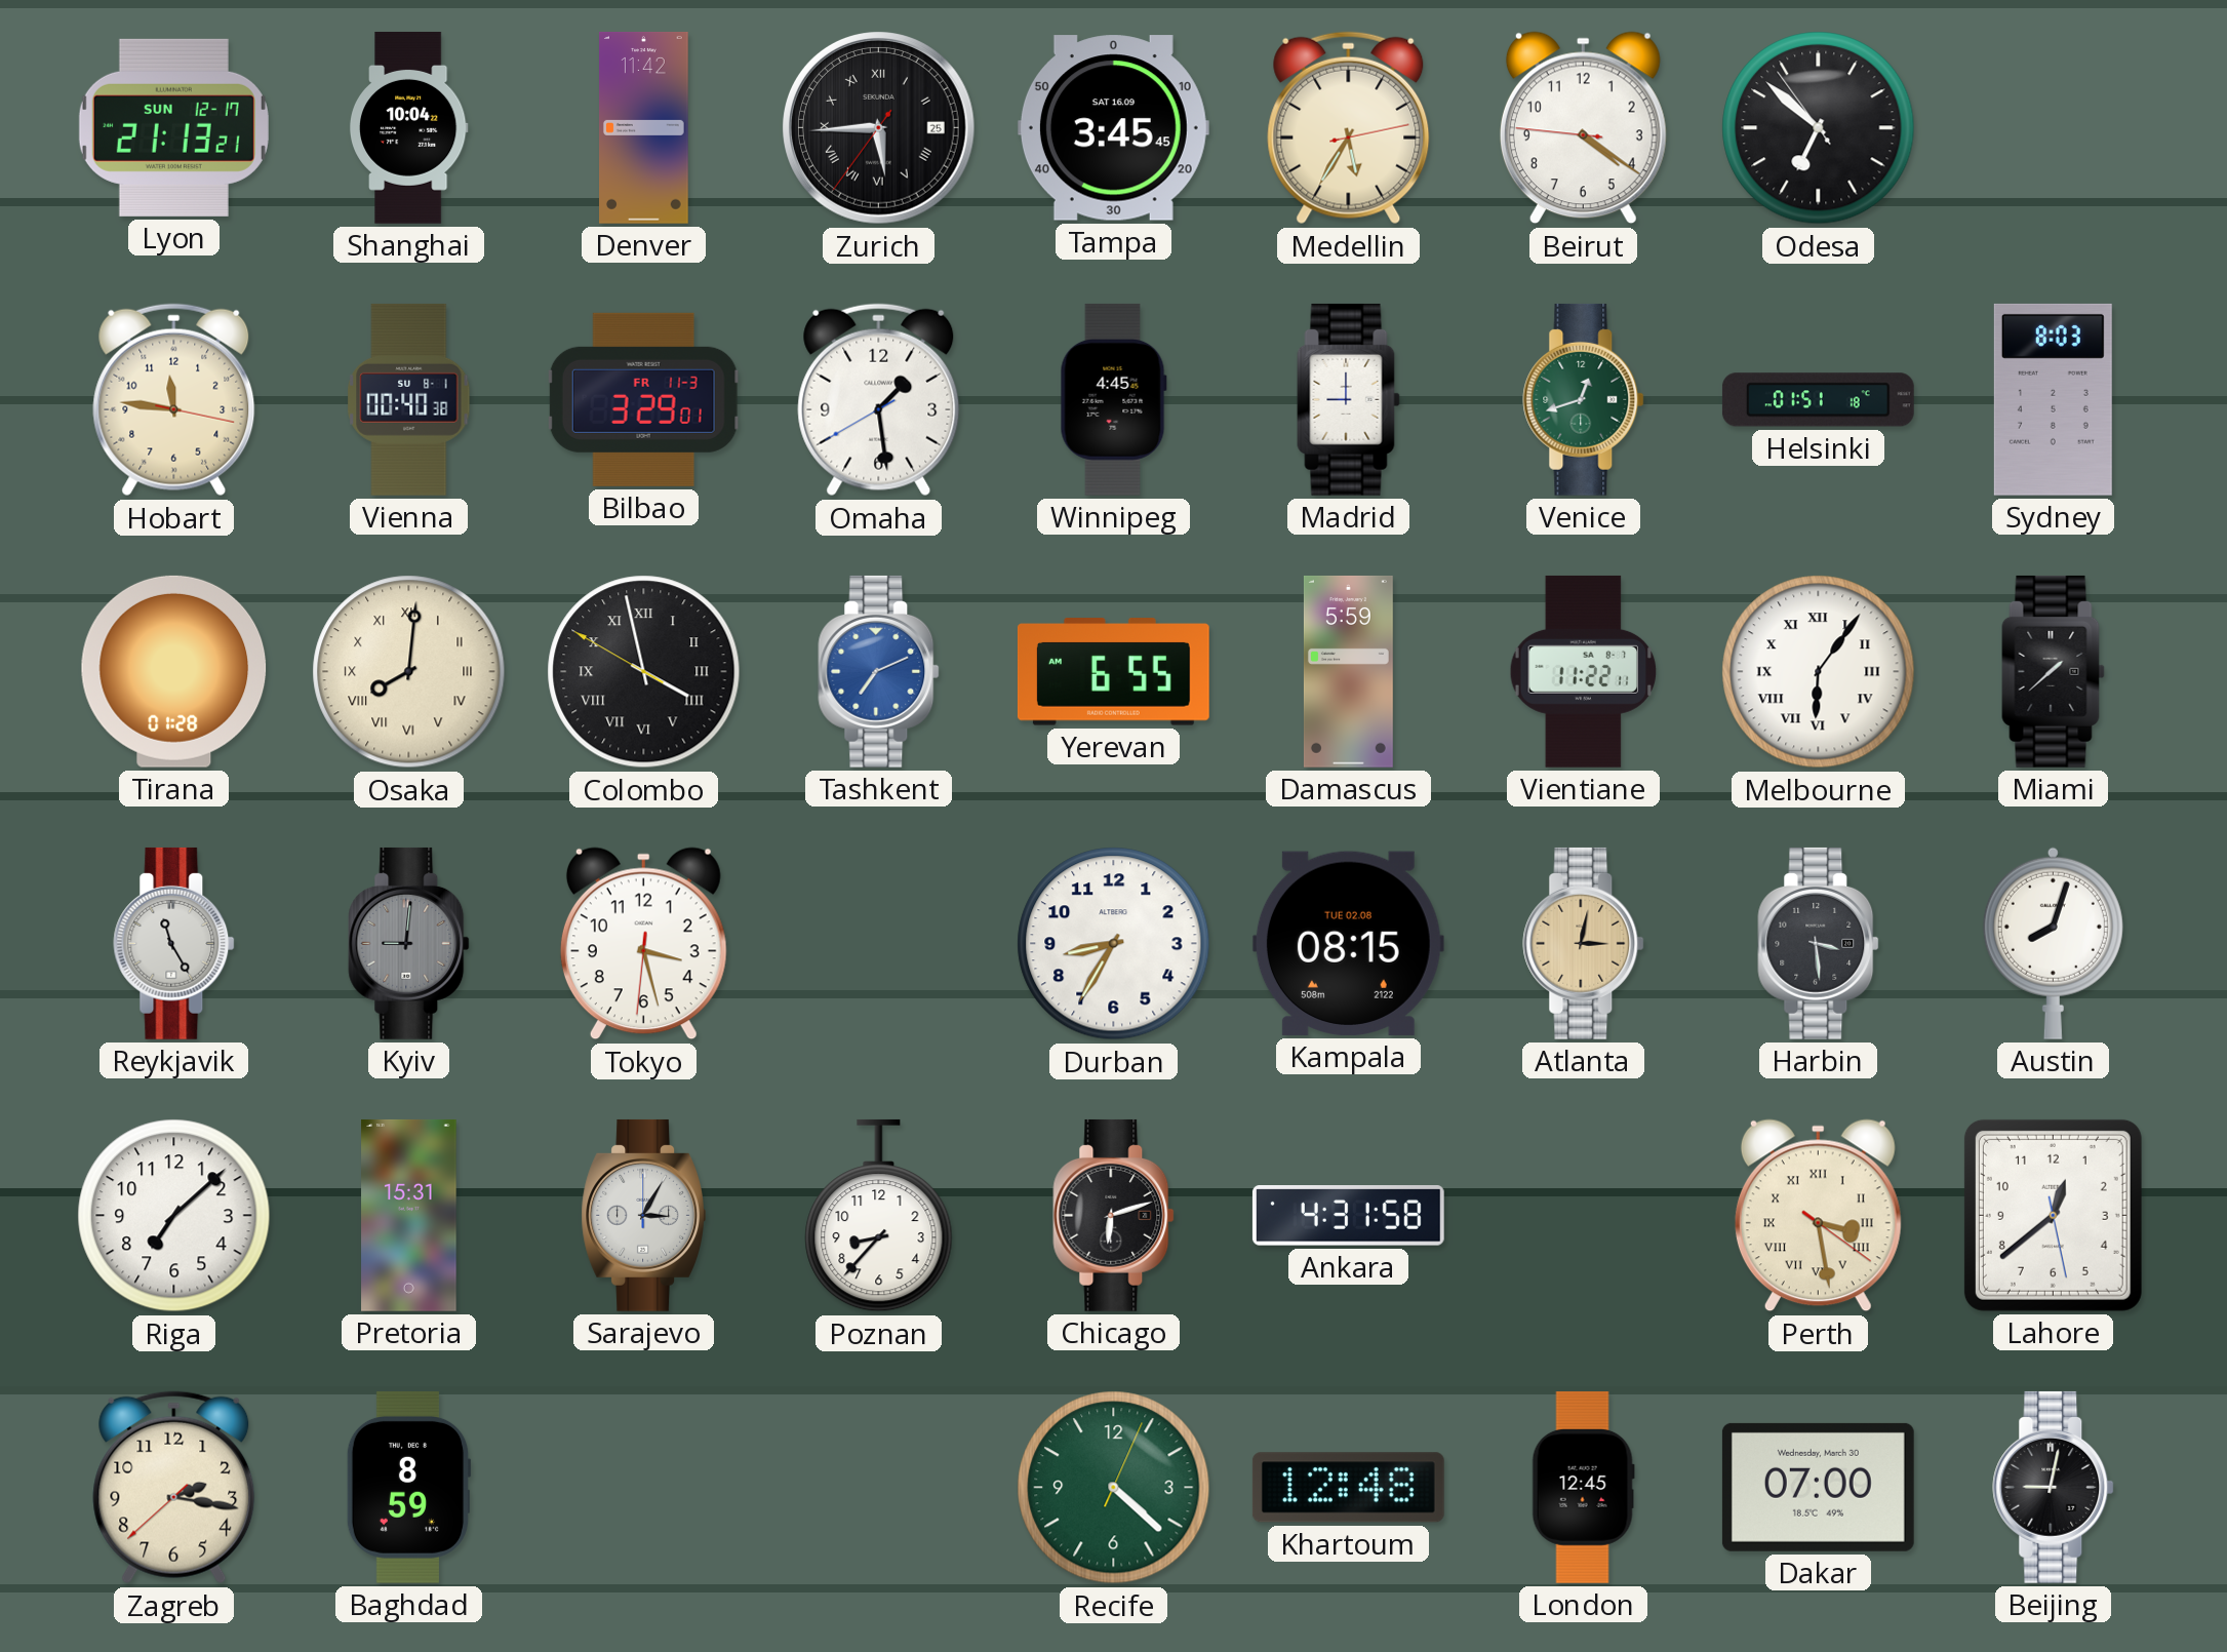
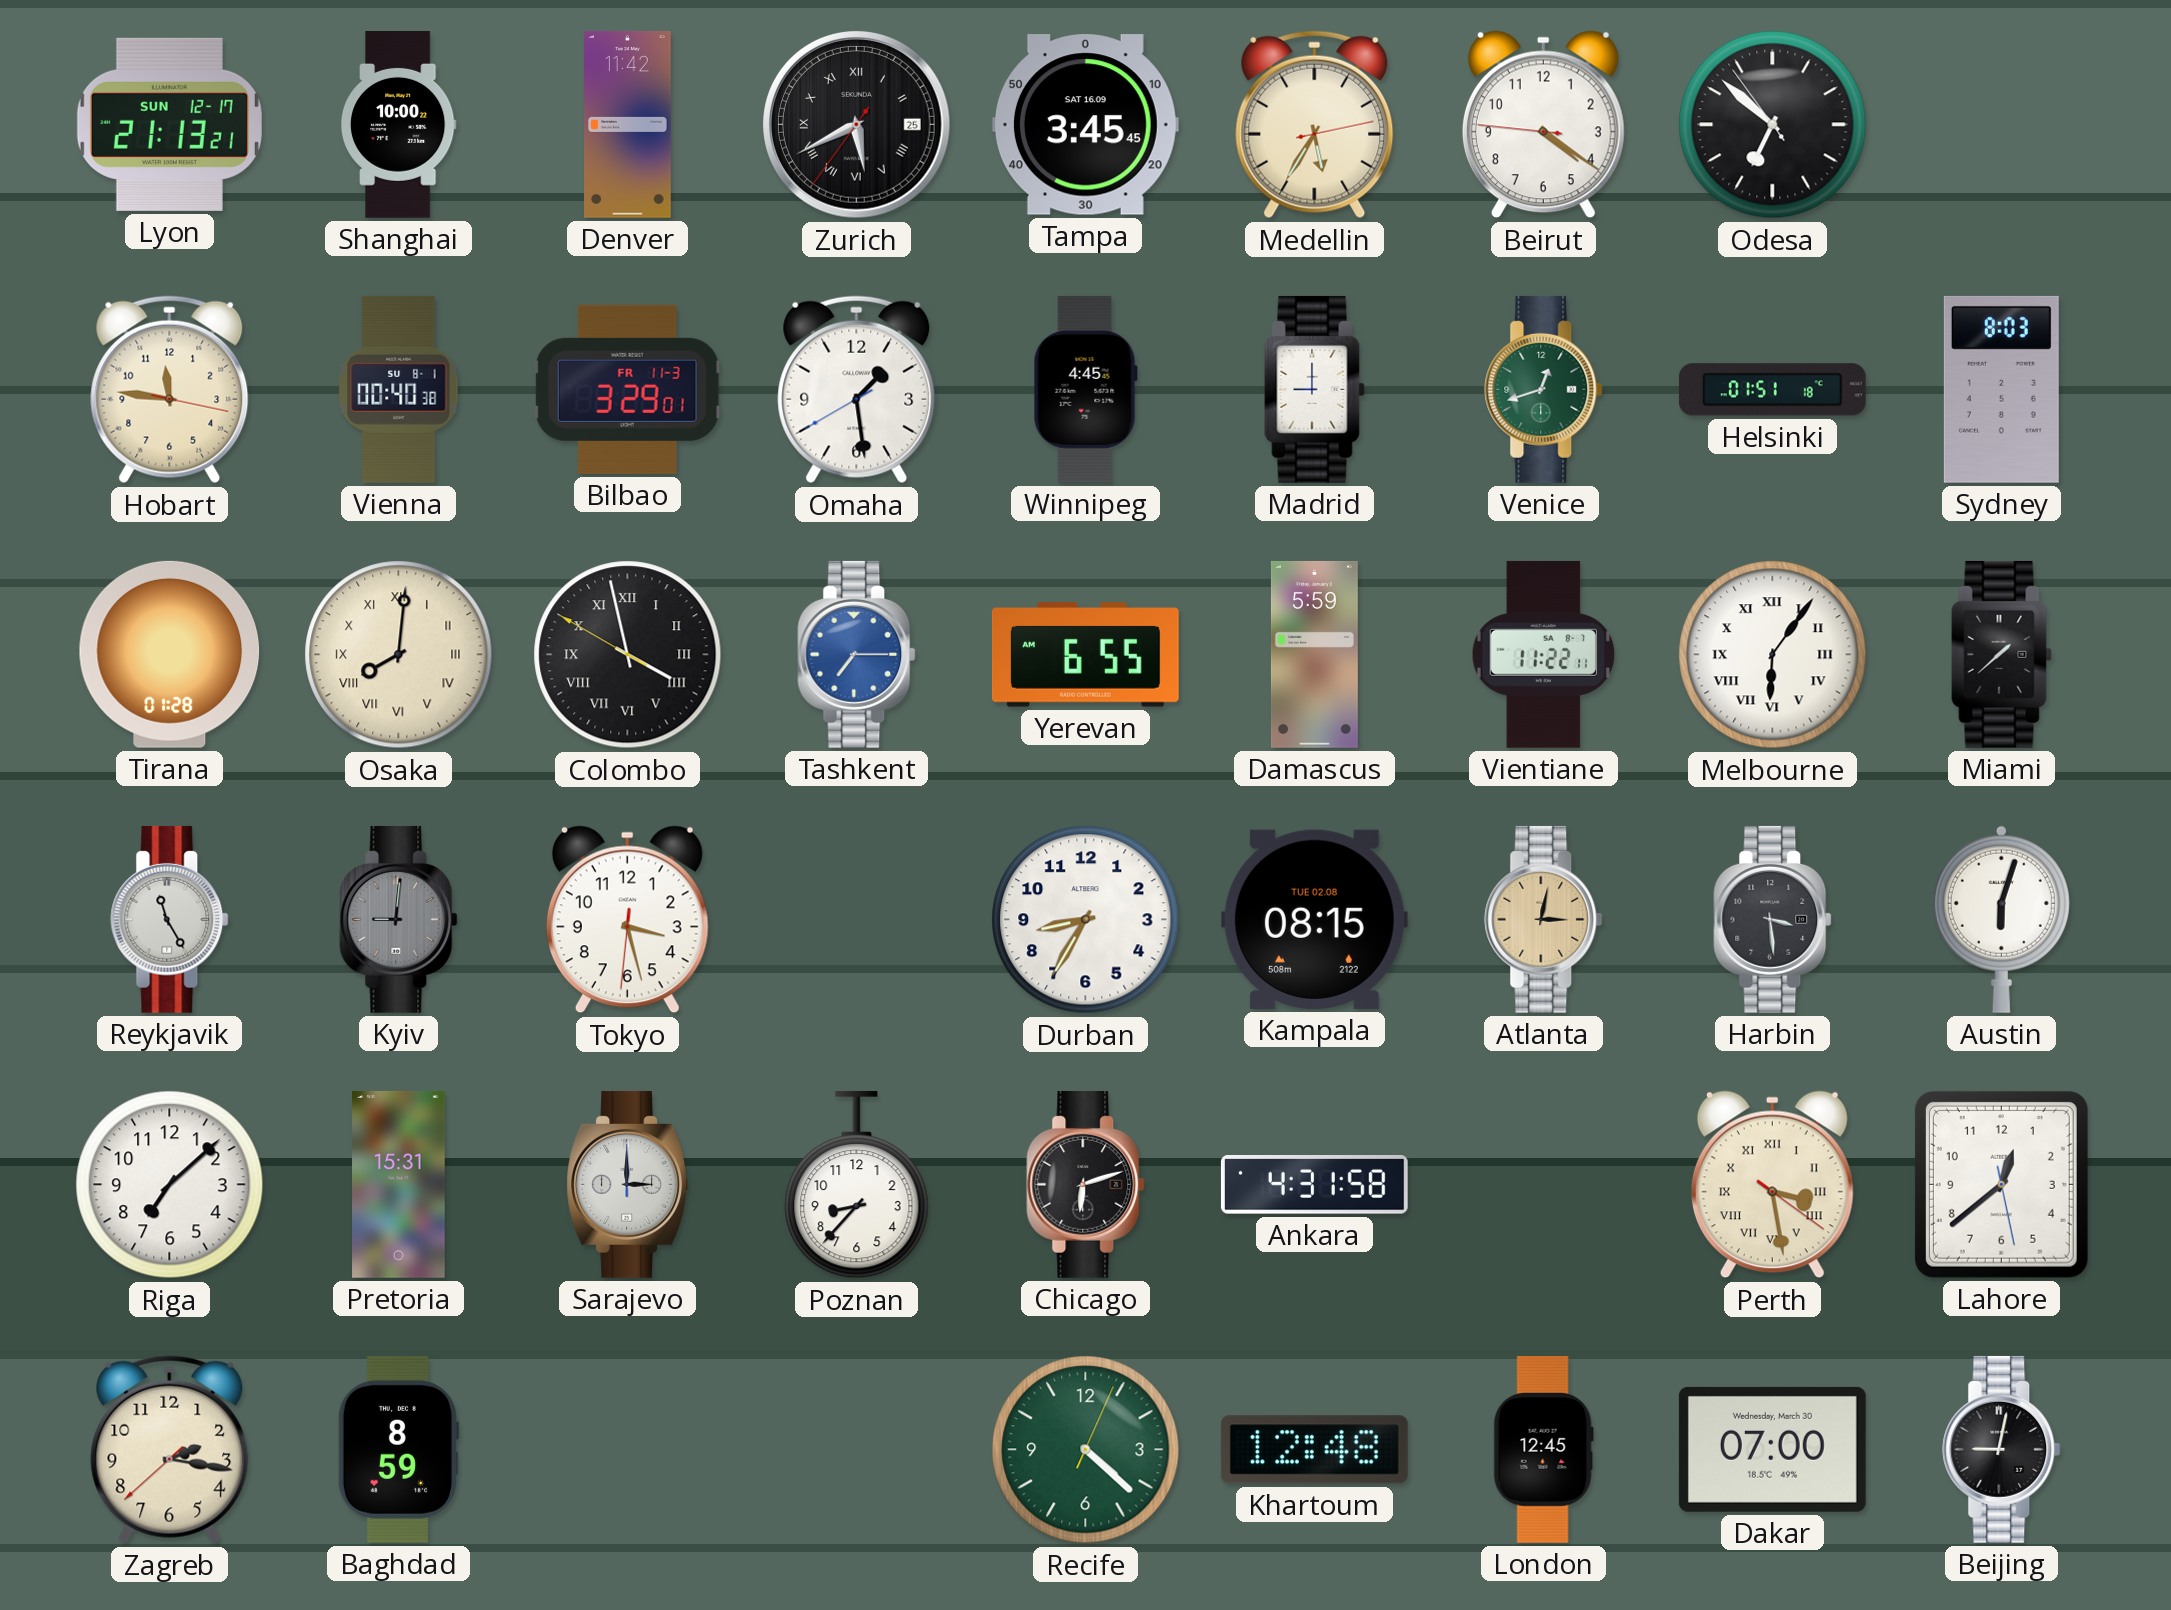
Shanghai: 10:04 -> 10:00 (398, 124)
Zurich: 5:44 -> 5:40 (857, 125)
Tashkent: 7:11 -> 7:15 (857, 654)
Austin: 8:03 -> 6:03 (2001, 919)
Sarajevo: 3:05 -> 3:00 (627, 1184)
